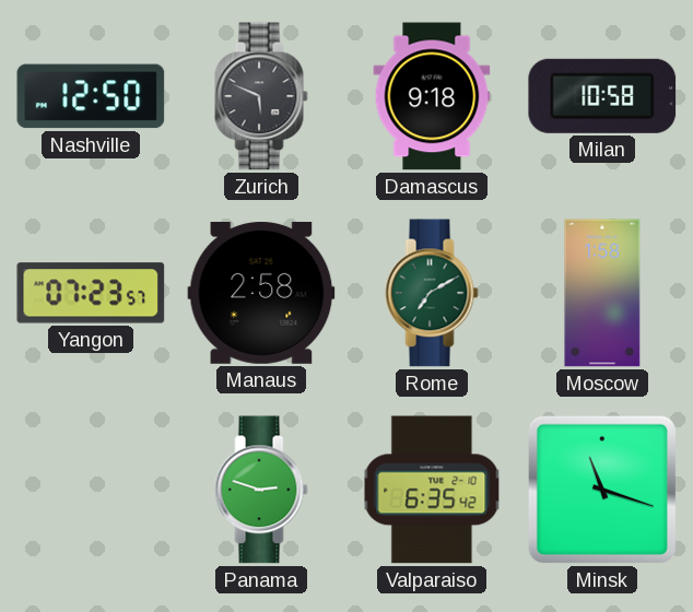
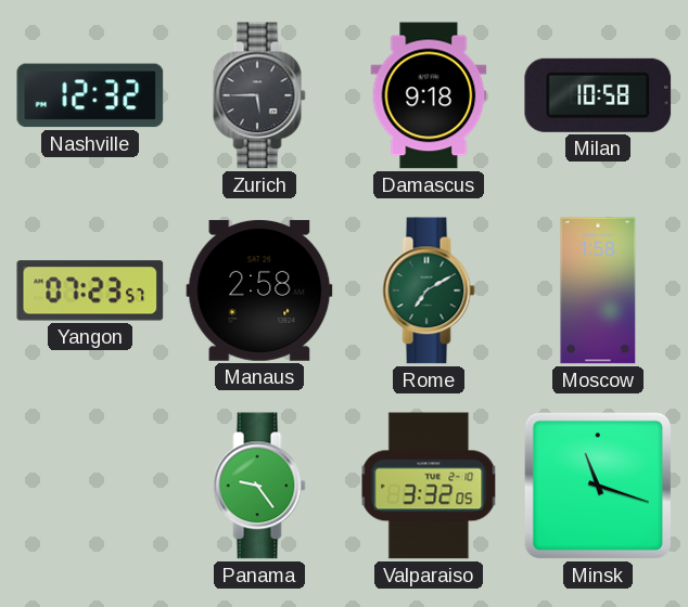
Nashville: 12:50 -> 12:32 (90, 95)
Zurich: 5:49 -> 5:45 (259, 95)
Panama: 2:48 -> 9:24 (259, 486)
Valparaiso: 6:35 -> 3:32 (429, 486)
